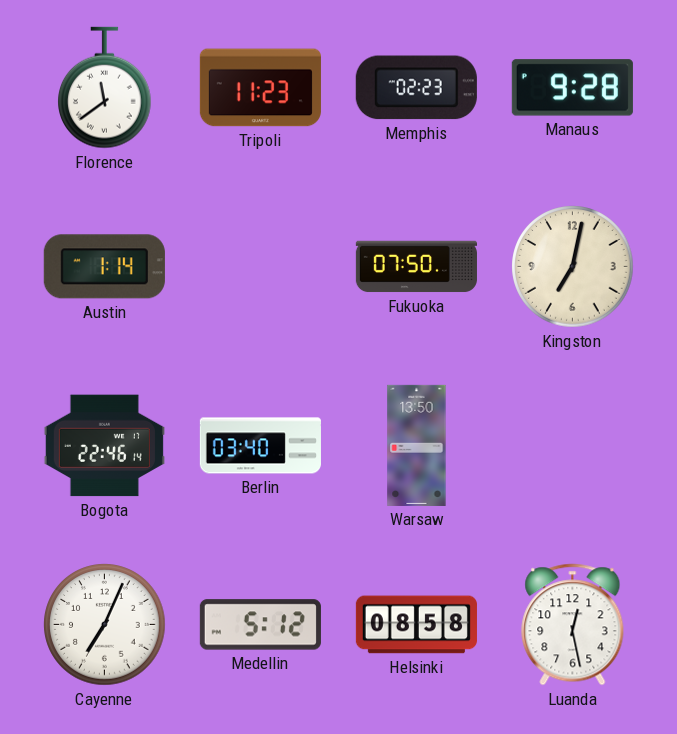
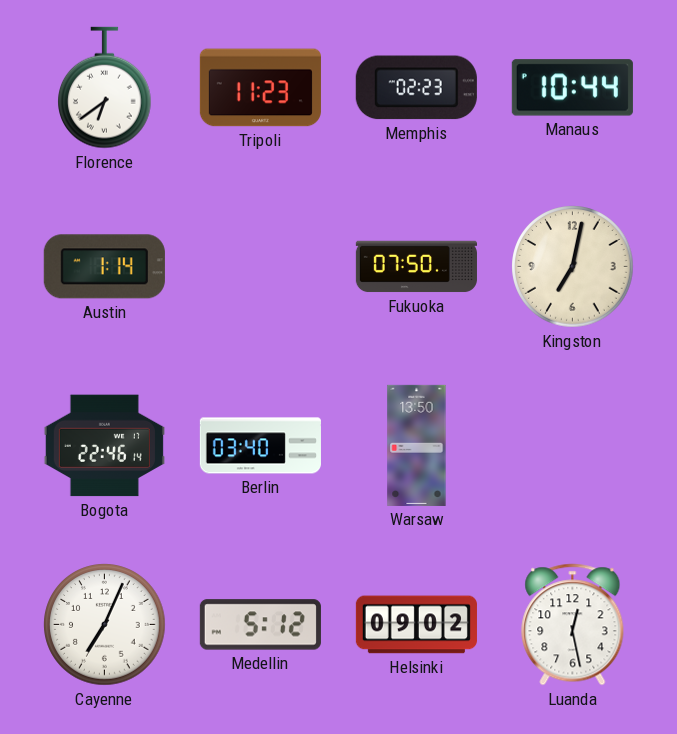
Florence: 11:39 -> 6:39 (105, 88)
Manaus: 9:28 -> 10:44 (572, 88)
Helsinki: 08:58 -> 09:02 (416, 625)
